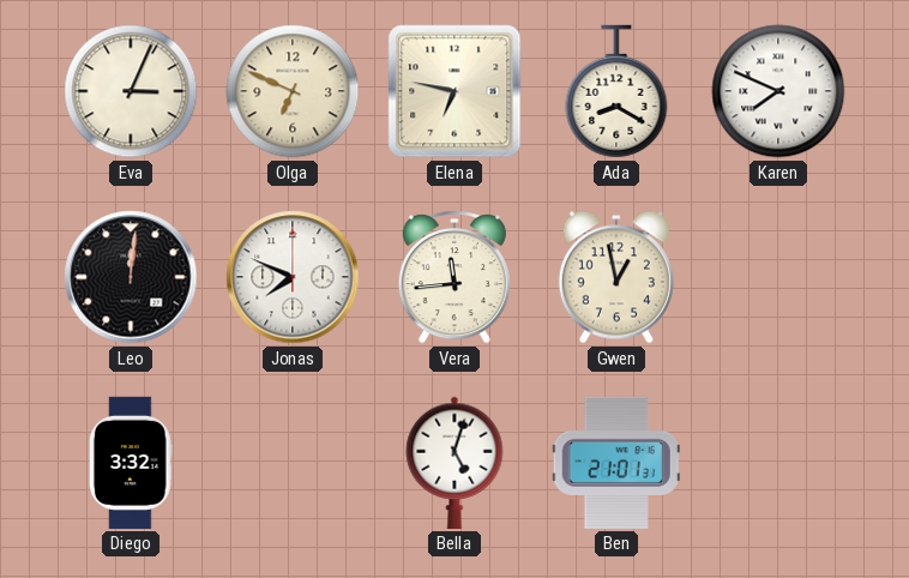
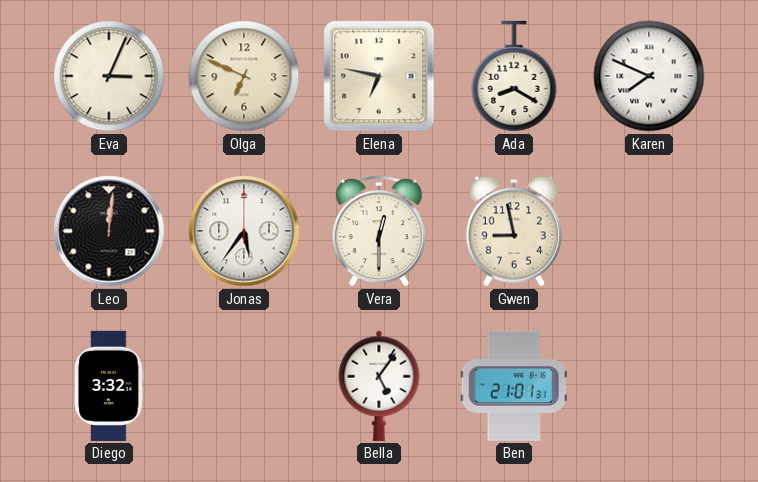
Jonas: 7:49 -> 5:36 (244, 231)
Vera: 11:44 -> 12:30 (379, 232)
Gwen: 12:58 -> 8:58 (514, 231)
Bella: 5:03 -> 5:06 (379, 386)
